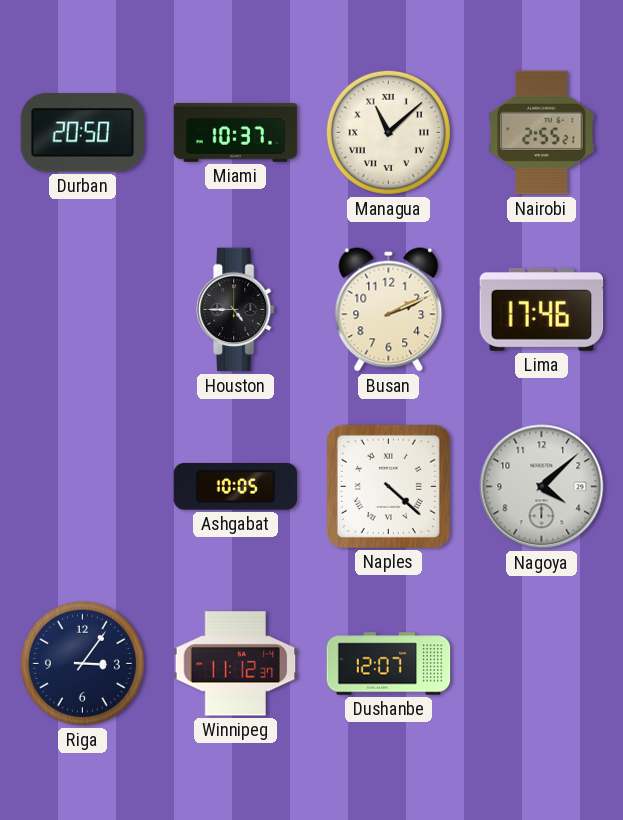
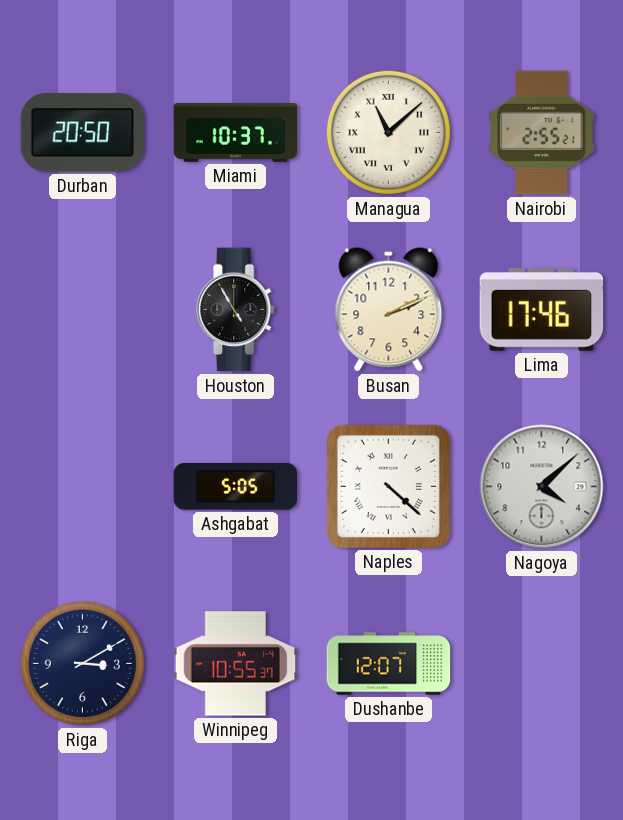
Houston: 4:45 -> 4:55 (236, 310)
Ashgabat: 10:05 -> 5:05 (236, 487)
Riga: 3:06 -> 3:10 (82, 663)
Winnipeg: 11:12 -> 10:55 (236, 664)
